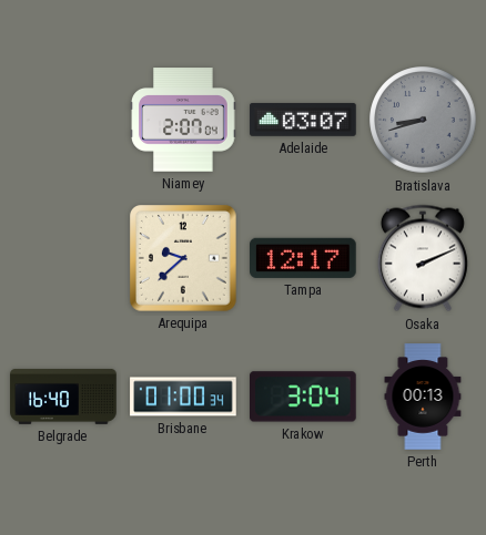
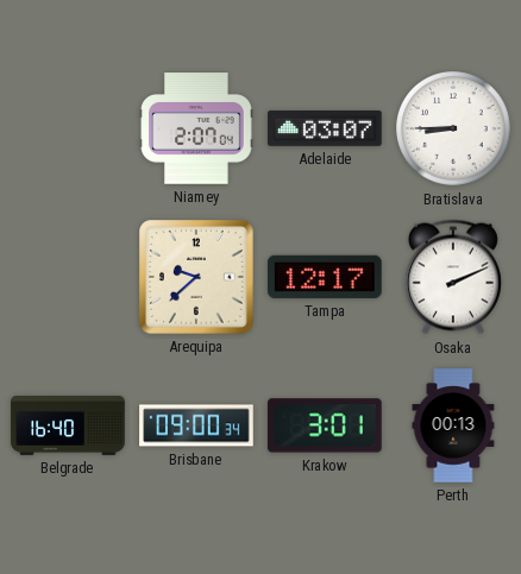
Bratislava: 8:42 -> 8:45 (453, 128)
Bratislava dial: grey -> white (453, 128)
Brisbane: 01:00 -> 09:00 (196, 425)
Krakow: 3:04 -> 3:01 (326, 425)
